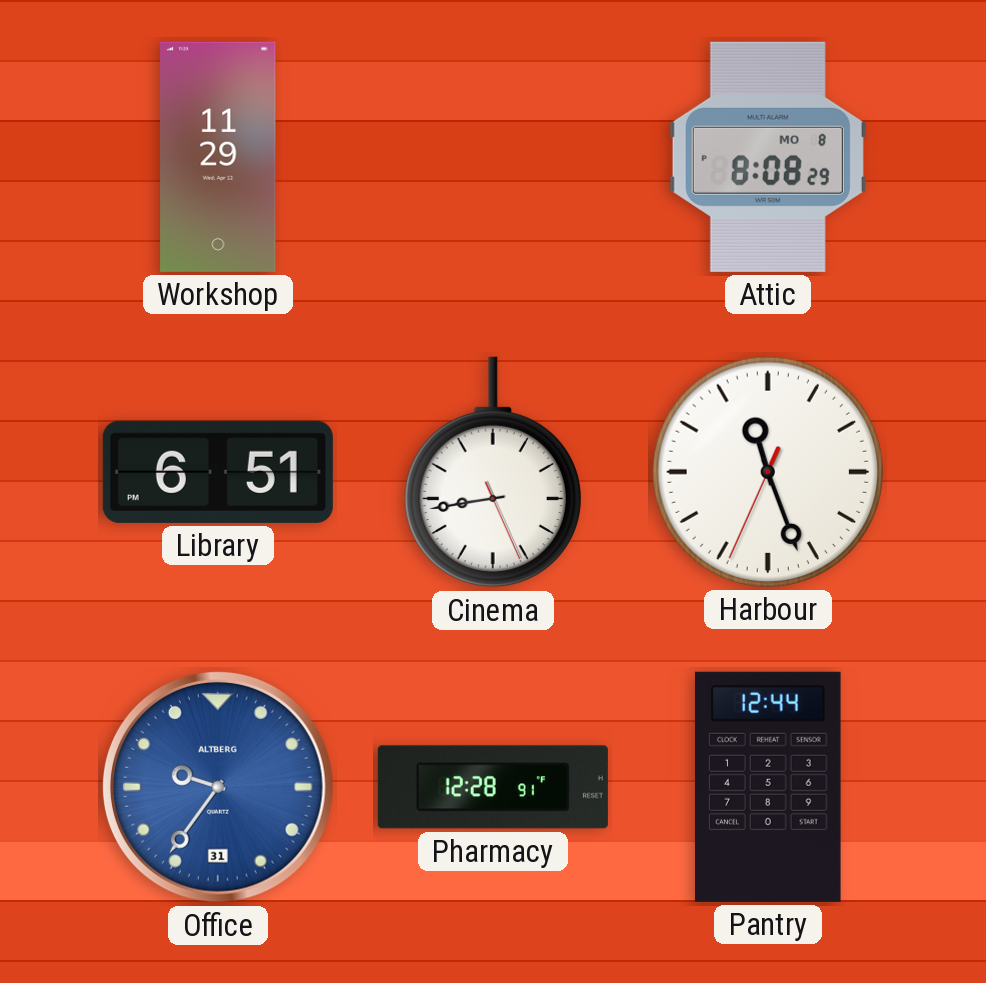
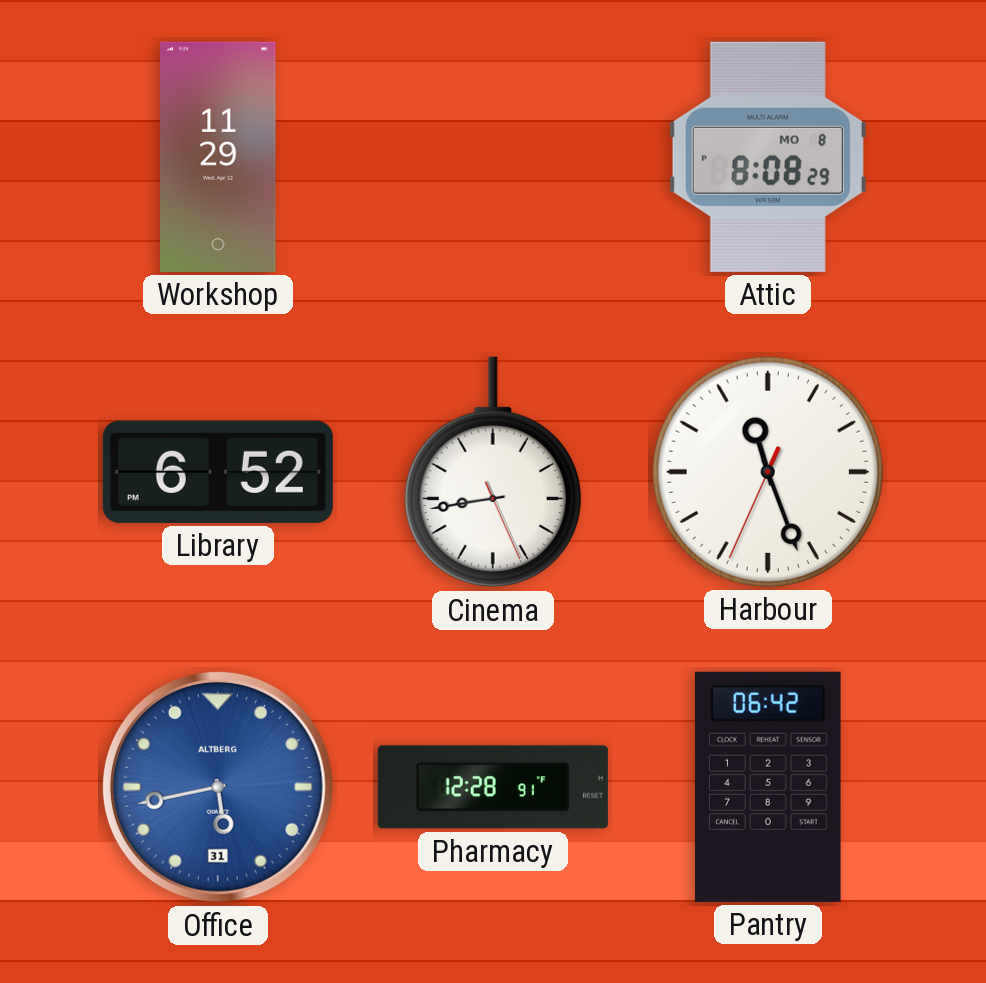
Library: 6:51 -> 6:52 (218, 472)
Office: 9:36 -> 5:43 (218, 787)
Pantry: 12:44 -> 06:42 (768, 787)
